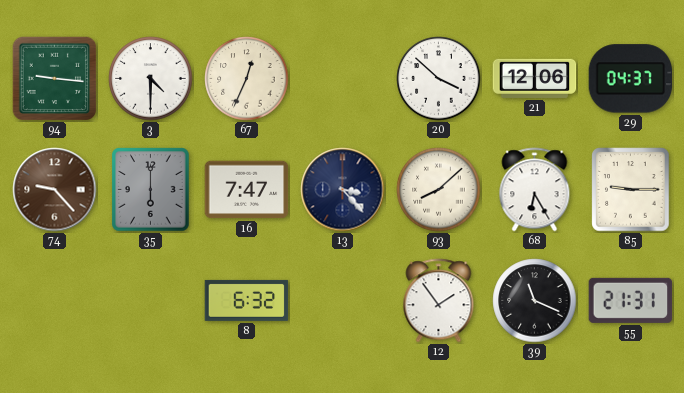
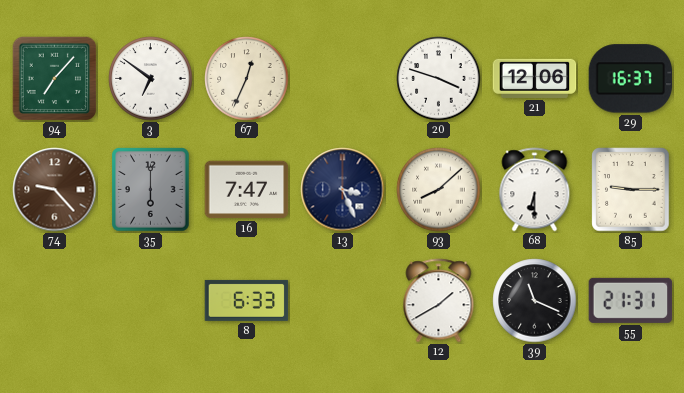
94: 9:16 -> 7:07 (54, 78)
3: 4:30 -> 6:51 (151, 79)
20: 3:52 -> 3:48 (439, 79)
29: 04:37 -> 16:37 (631, 79)
13: 3:23 -> 3:26 (343, 190)
68: 6:25 -> 6:30 (535, 190)
8: 6:32 -> 6:33 (247, 300)
12: 1:54 -> 1:40 (439, 301)
